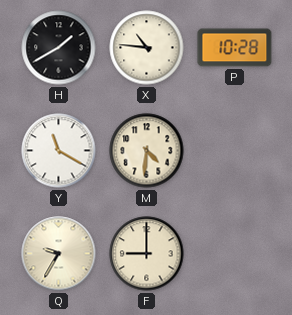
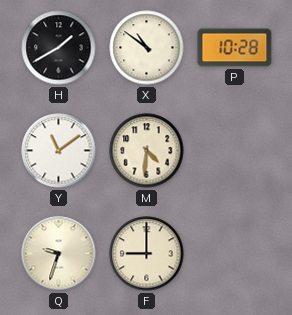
X: 10:46 -> 10:51 (147, 48)
Y: 11:20 -> 11:09 (59, 151)
Q: 9:35 -> 9:33 (59, 254)
